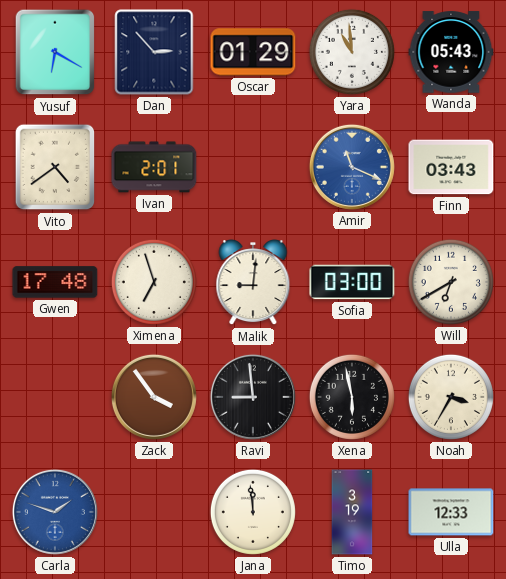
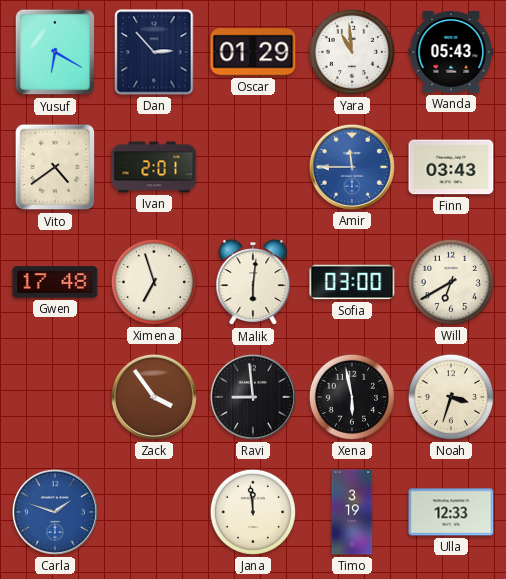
Amir: 11:19 -> 11:45 (352, 167)
Malik: 9:01 -> 6:01 (253, 283)
Noah: 3:35 -> 3:33 (451, 397)
